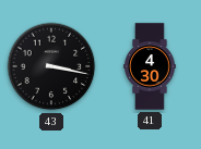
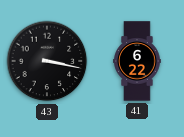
41: 4:30 -> 6:22 (137, 61)
